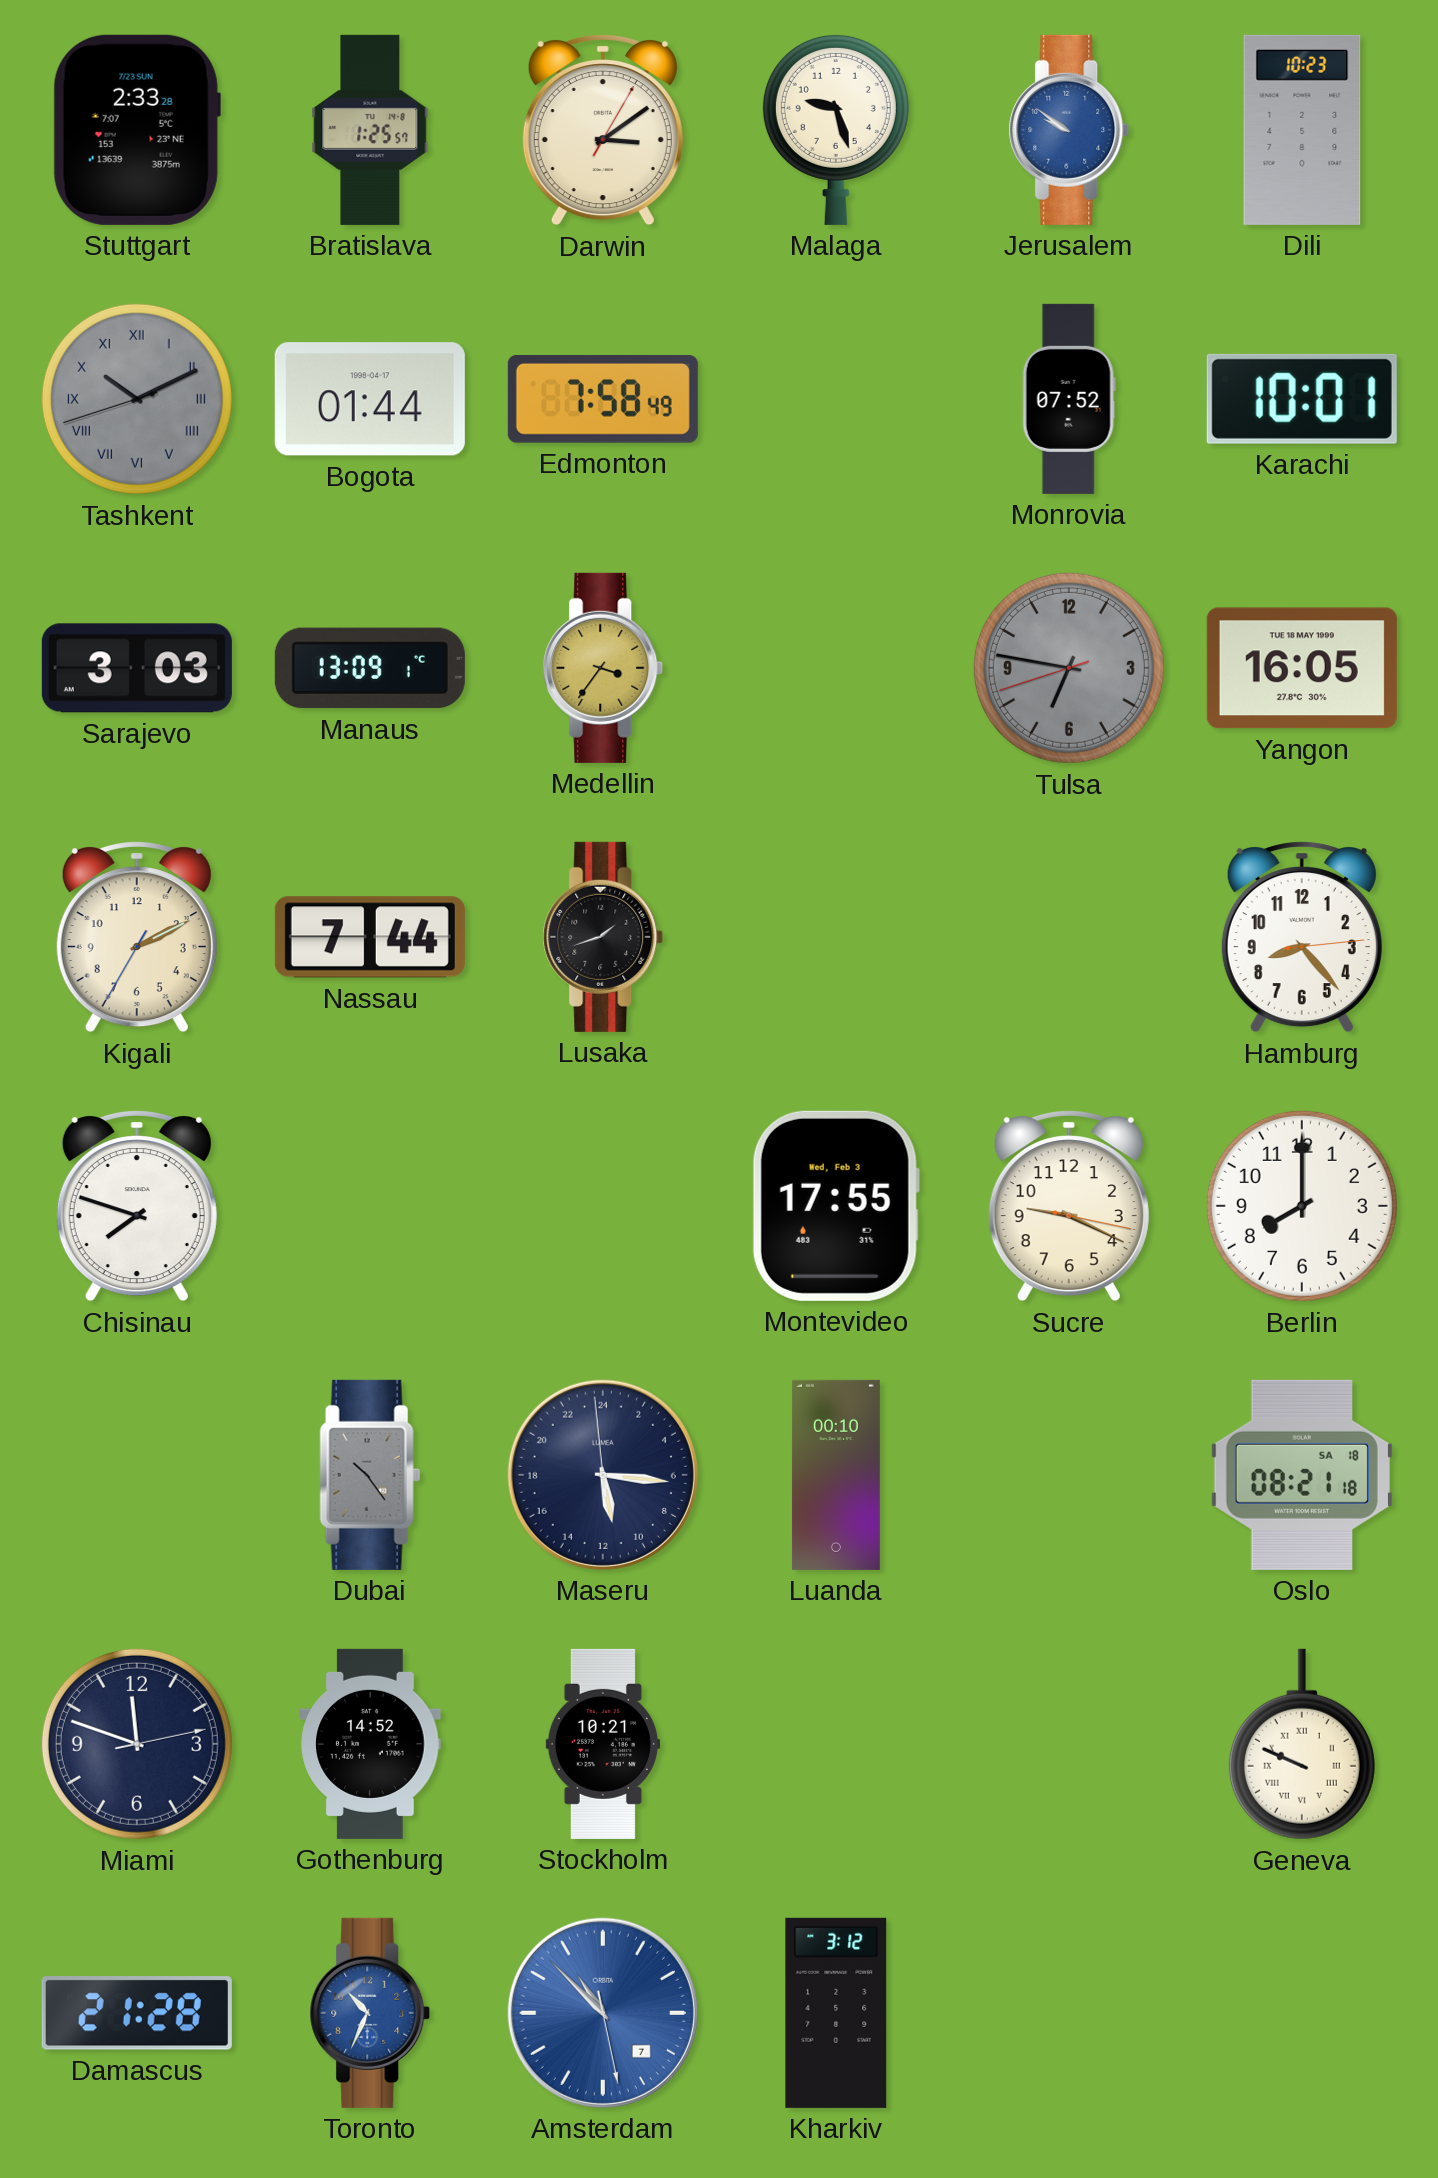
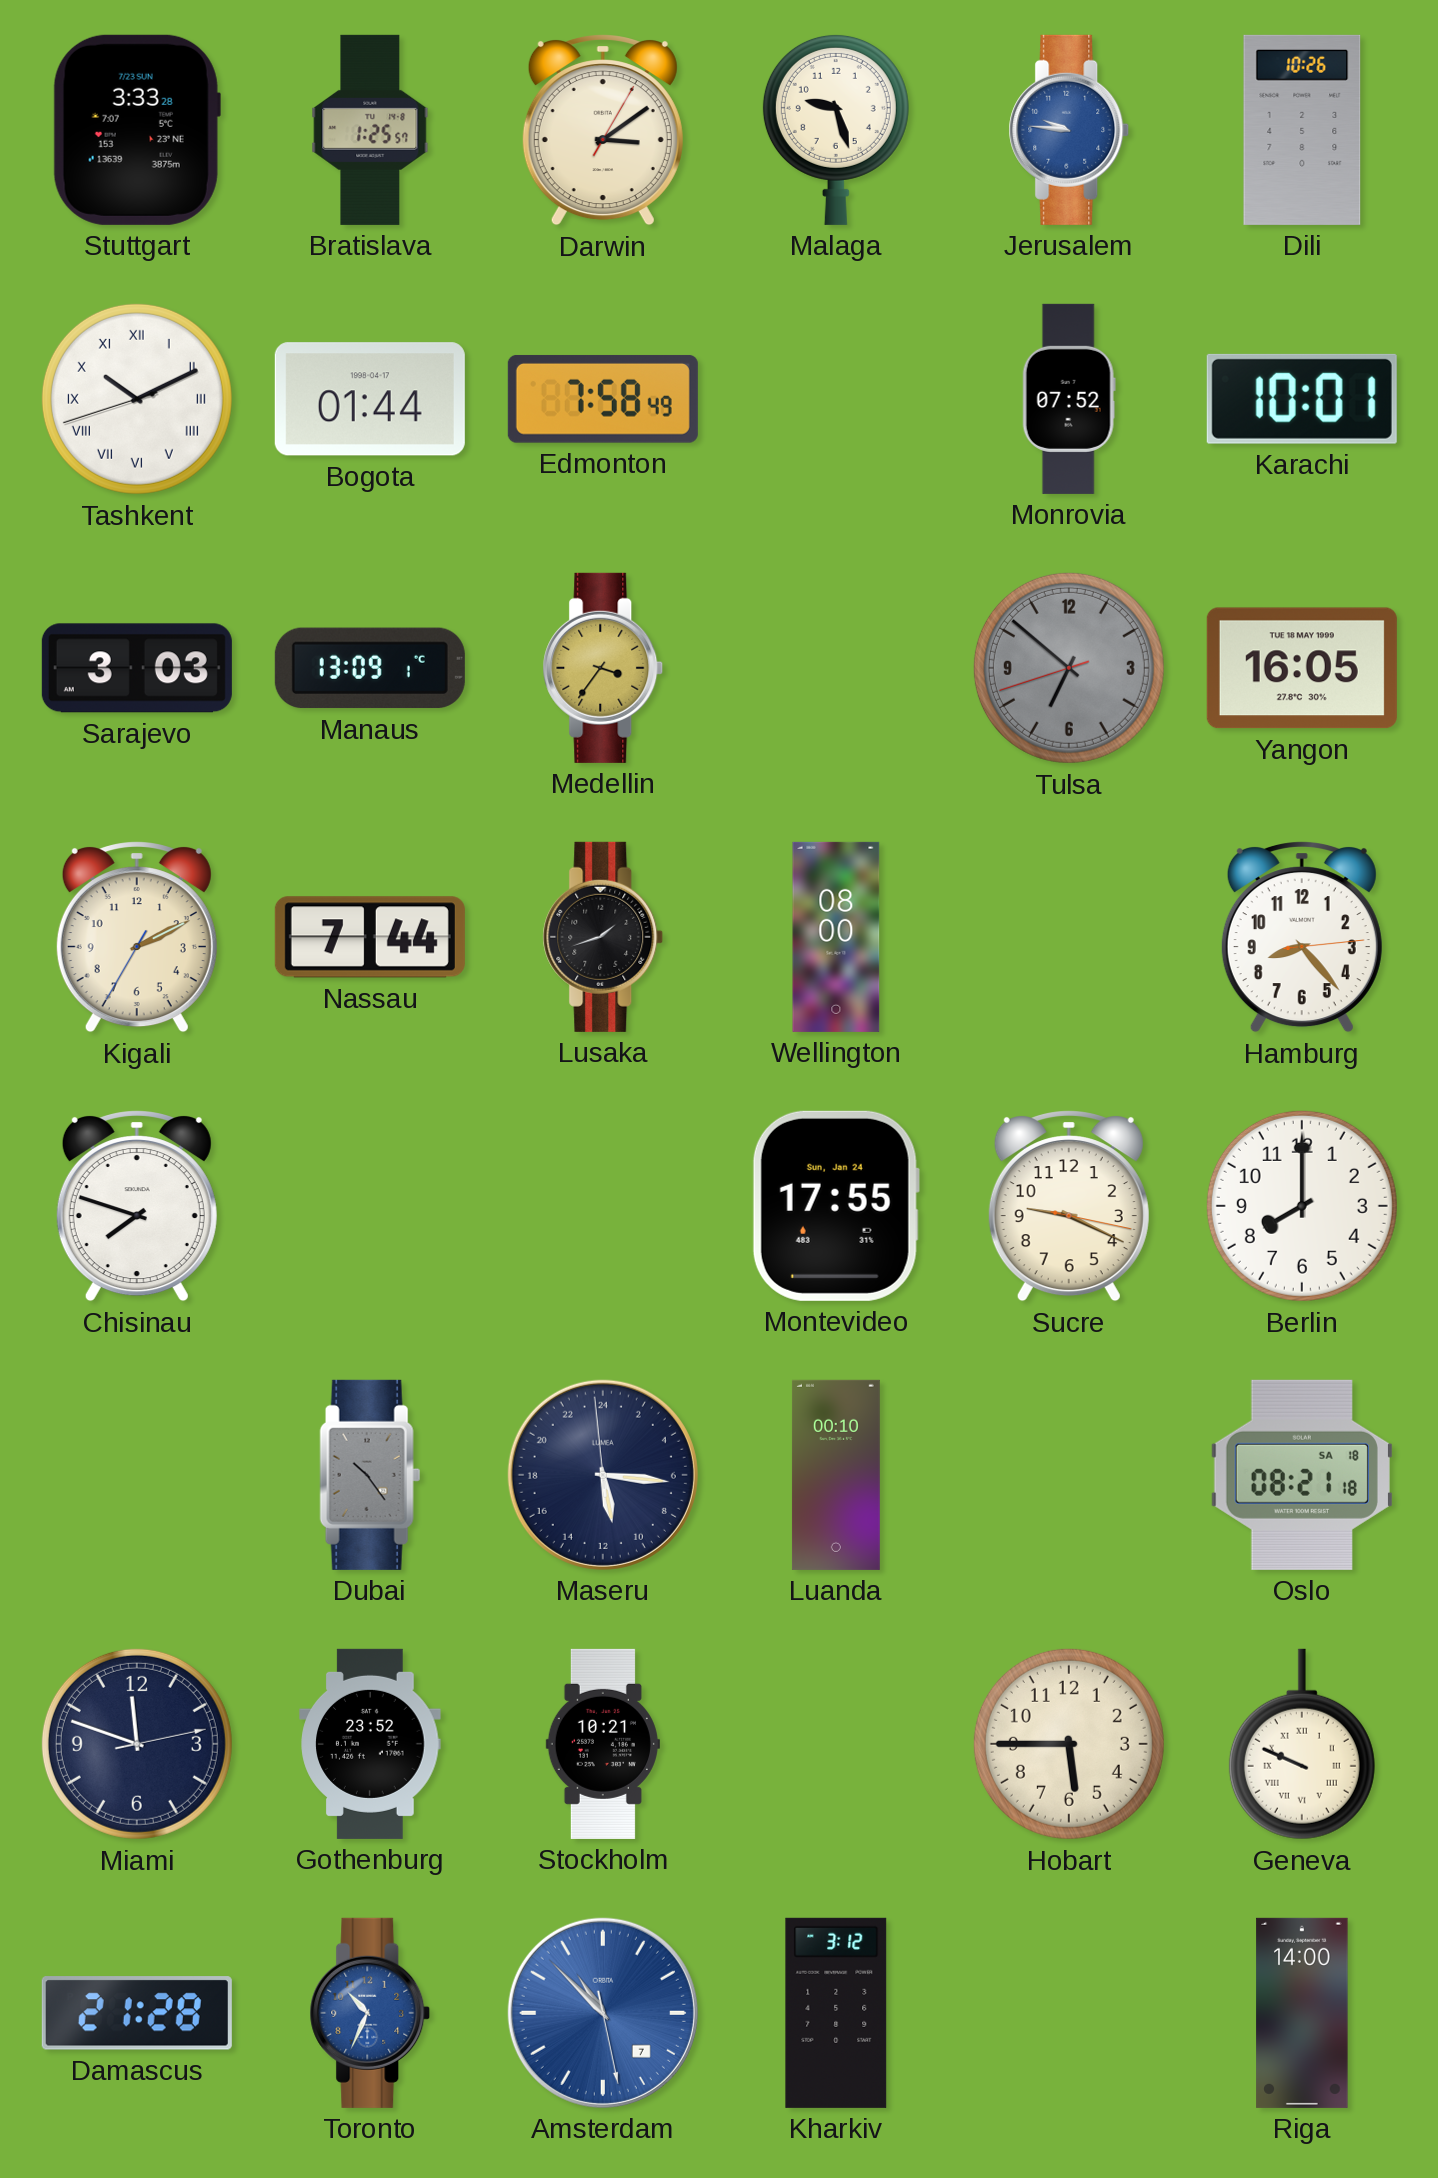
Stuttgart: 2:33 -> 3:33 (137, 130)
Jerusalem: 9:51 -> 9:46 (1069, 130)
Dili: 10:23 -> 10:26 (1302, 130)
Tashkent dial: grey -> white (137, 399)
Tulsa: 6:46 -> 6:51 (1069, 668)
Wellington: none -> 08:00 (836, 937)
Montevideo date: Wed, Feb 3 -> Sun, Jan 24 (836, 1206)
Gothenburg: 14:52 -> 23:52 (370, 1744)
Hobart: none -> 5:45 (1069, 1744)
Riga: none -> 14:00 (1302, 2013)
